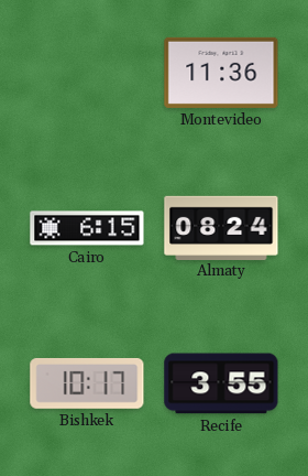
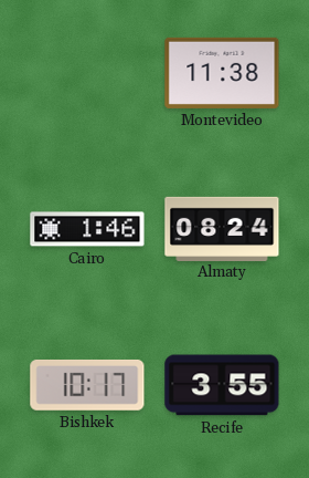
Montevideo: 11:36 -> 11:38 (222, 73)
Cairo: 6:15 -> 1:46 (87, 229)
